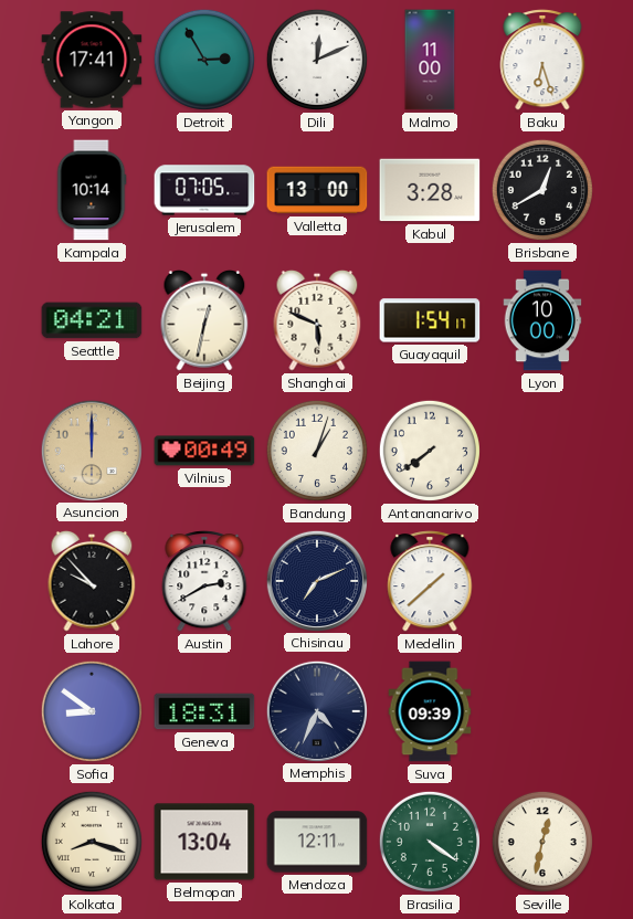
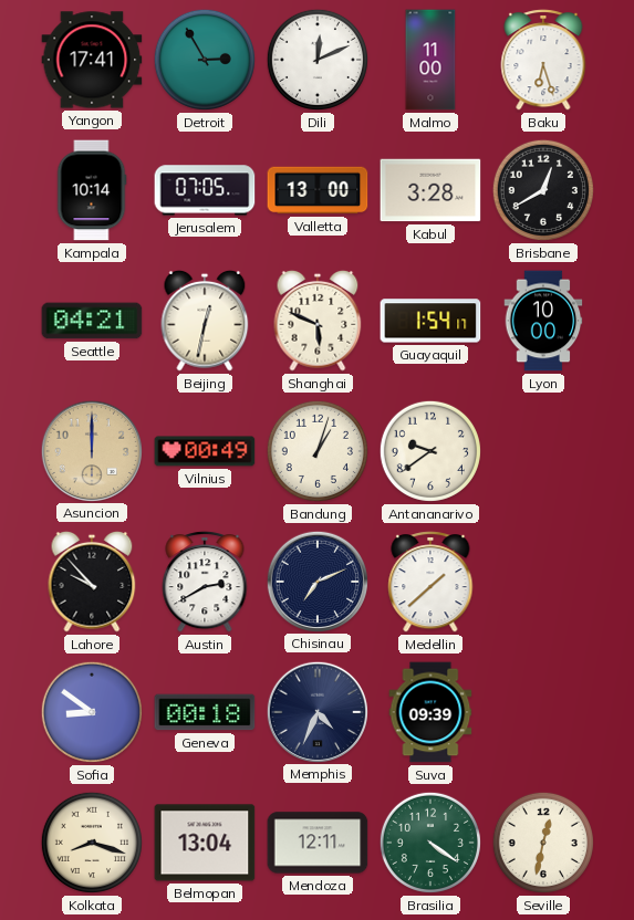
Antananarivo: 7:39 -> 9:39 (430, 451)
Geneva: 18:31 -> 00:18 (205, 712)
